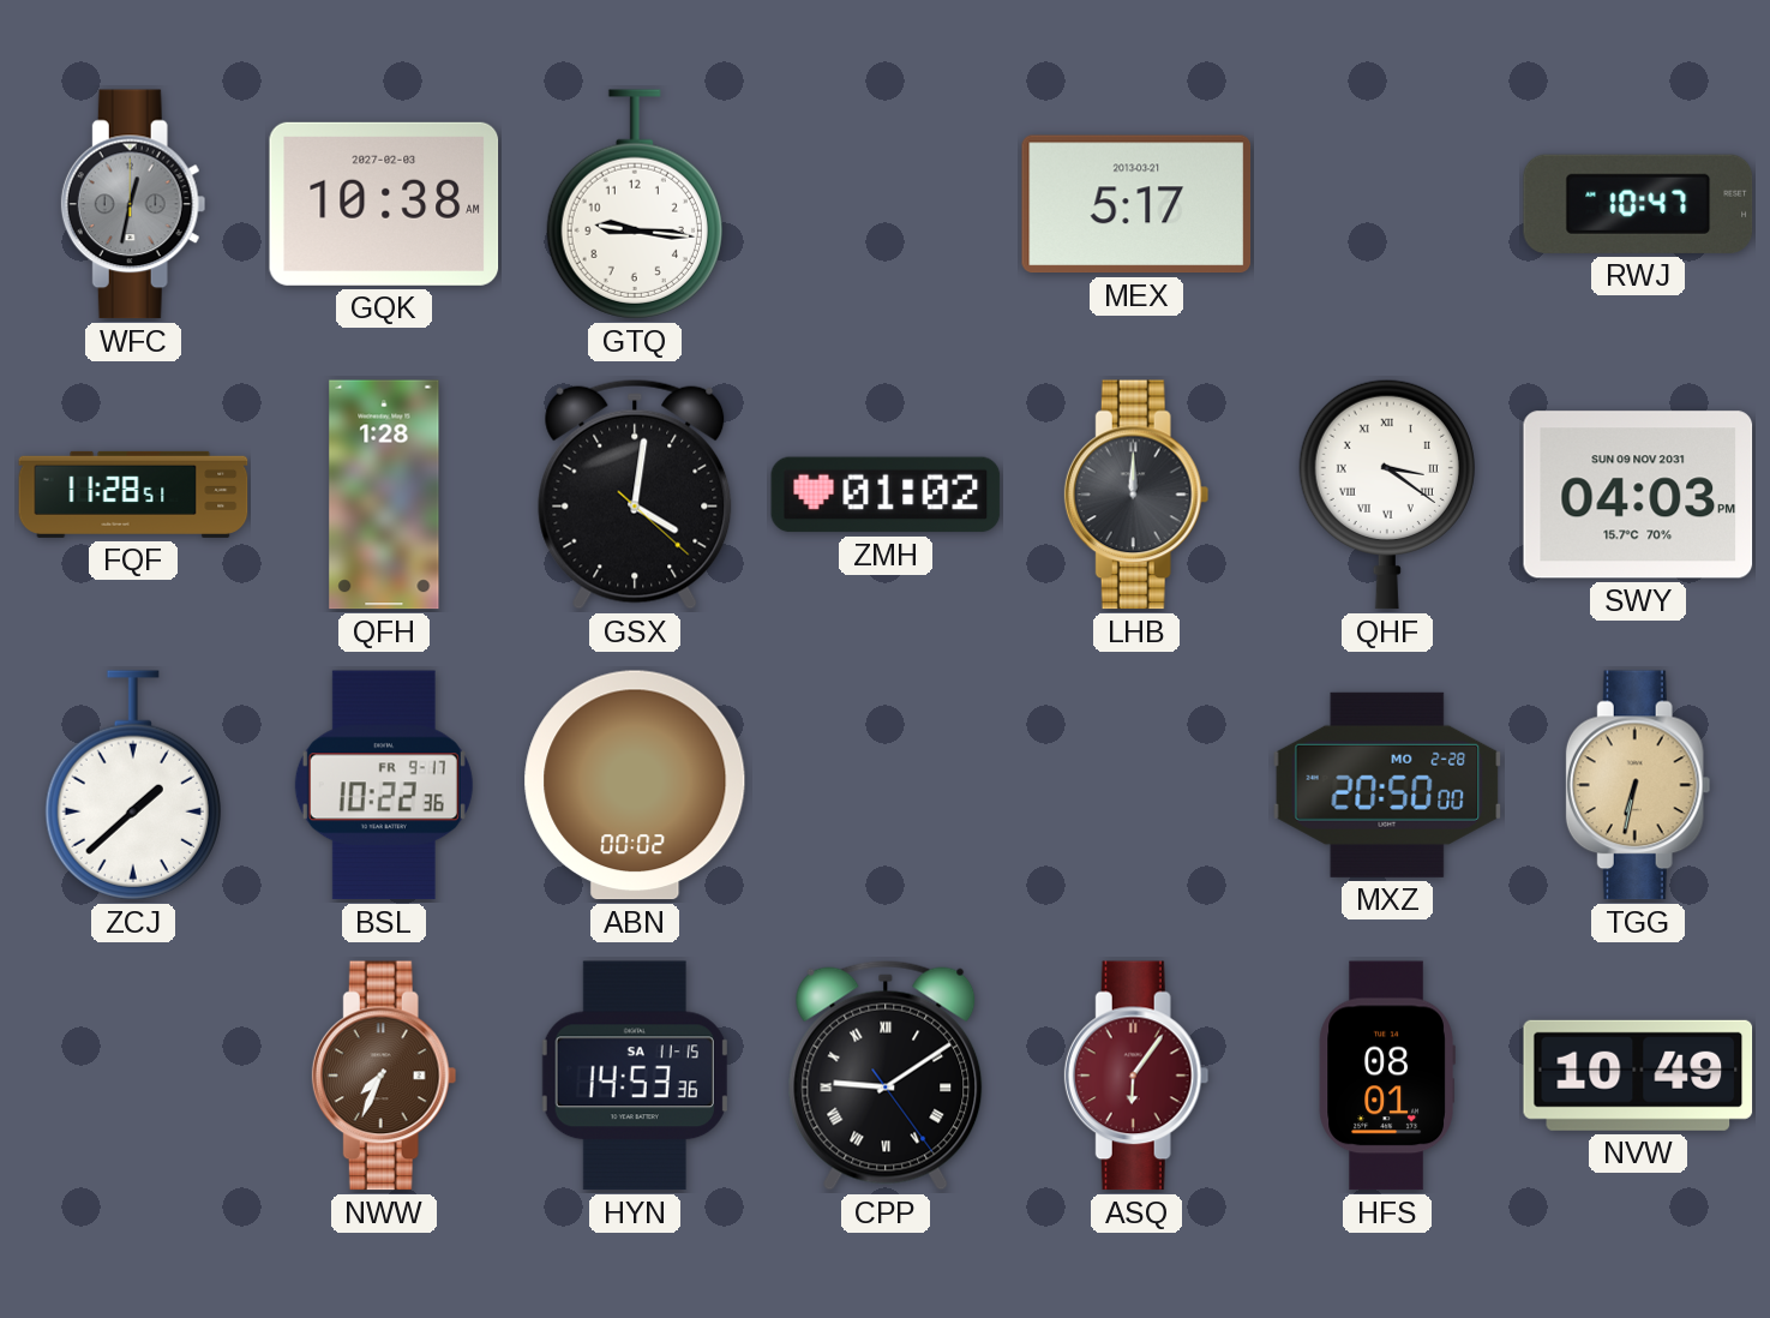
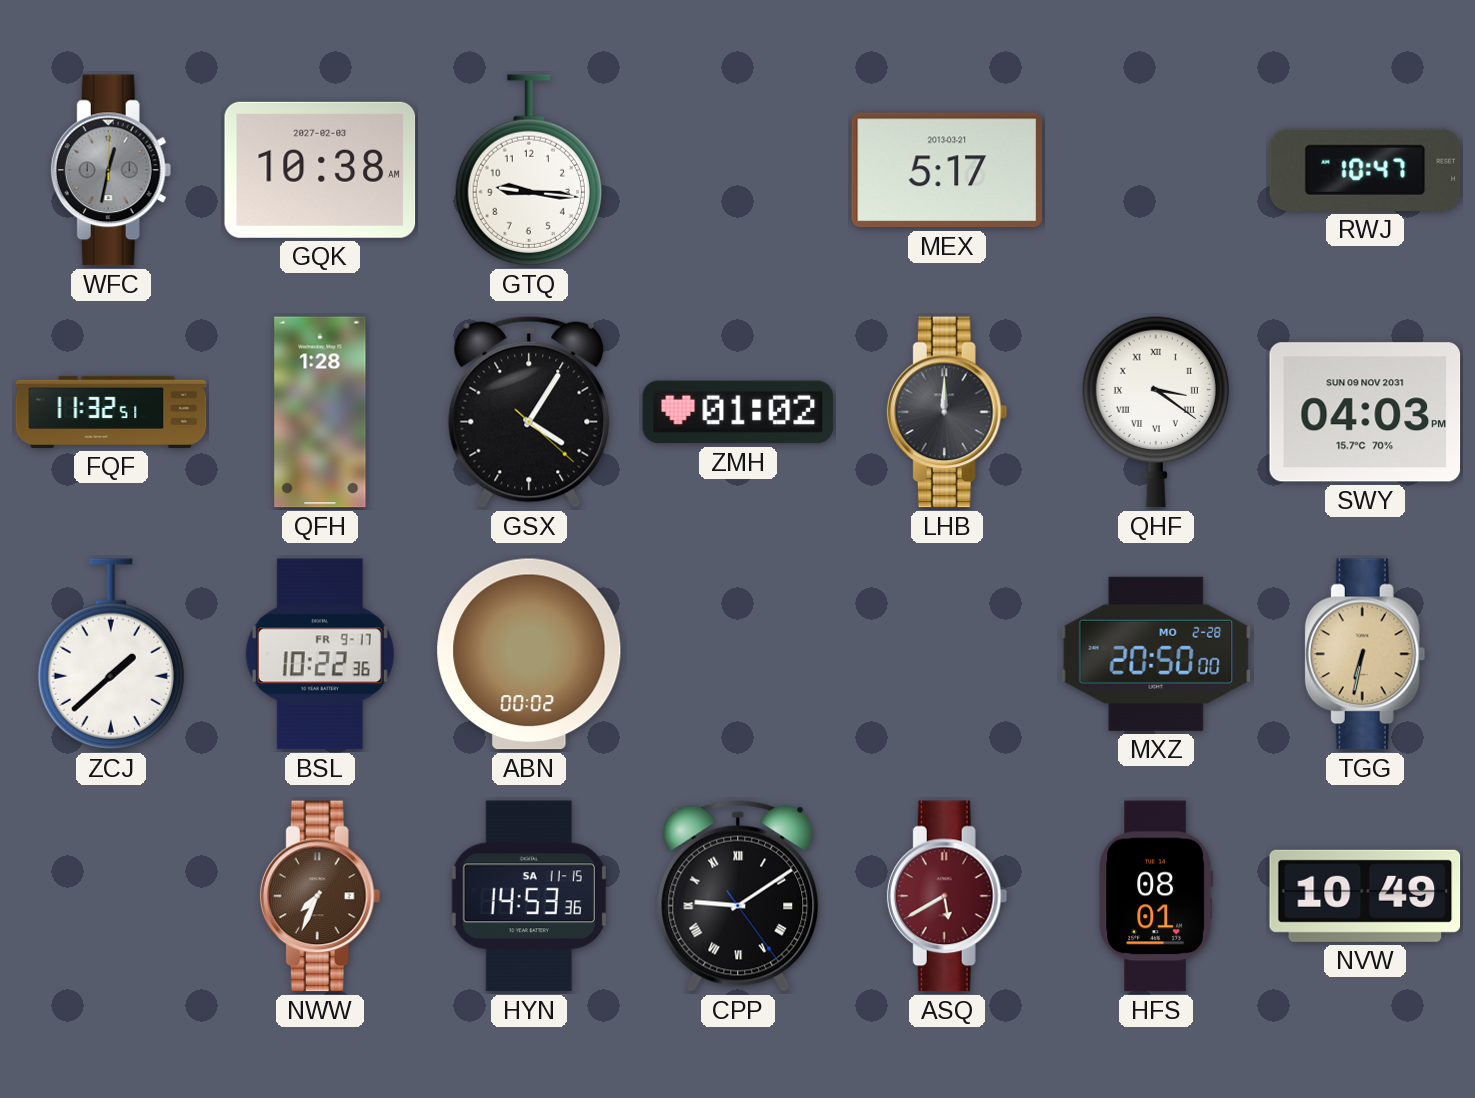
FQF: 11:28 -> 11:32 (111, 412)
GSX: 4:01 -> 4:05 (529, 412)
ASQ: 6:06 -> 5:40 (947, 896)
